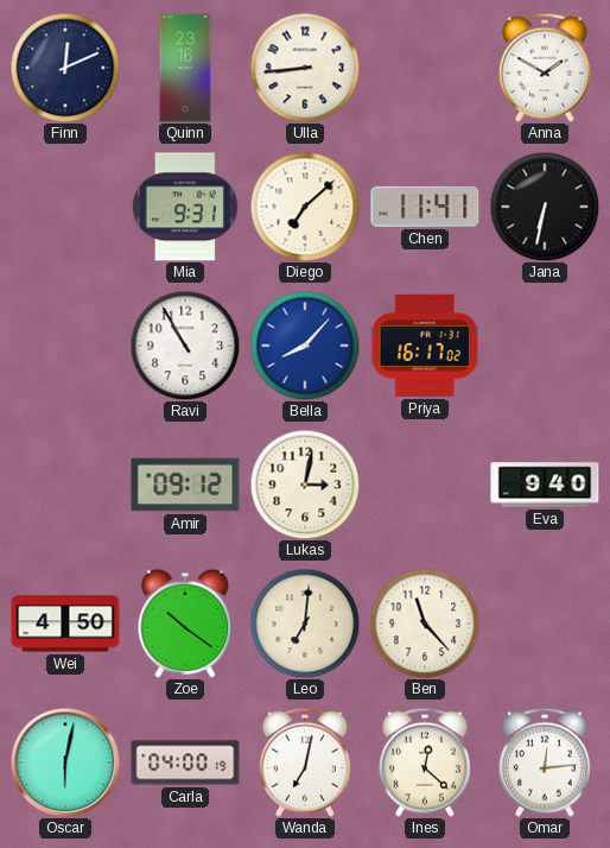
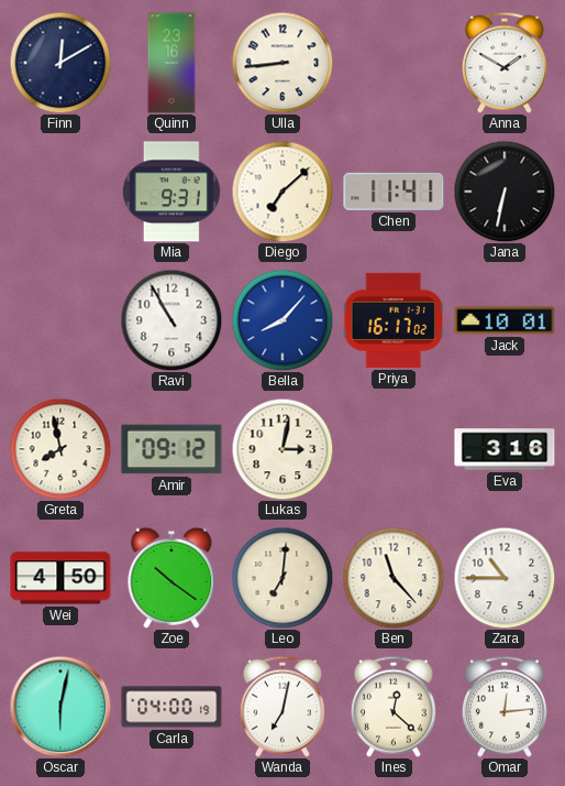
Finn: 12:11 -> 12:10 (60, 63)
Jack: none -> 10:01 (505, 320)
Greta: none -> 7:58 (60, 449)
Eva: 9:40 -> 3:16 (505, 449)
Zara: none -> 10:45 (505, 578)
